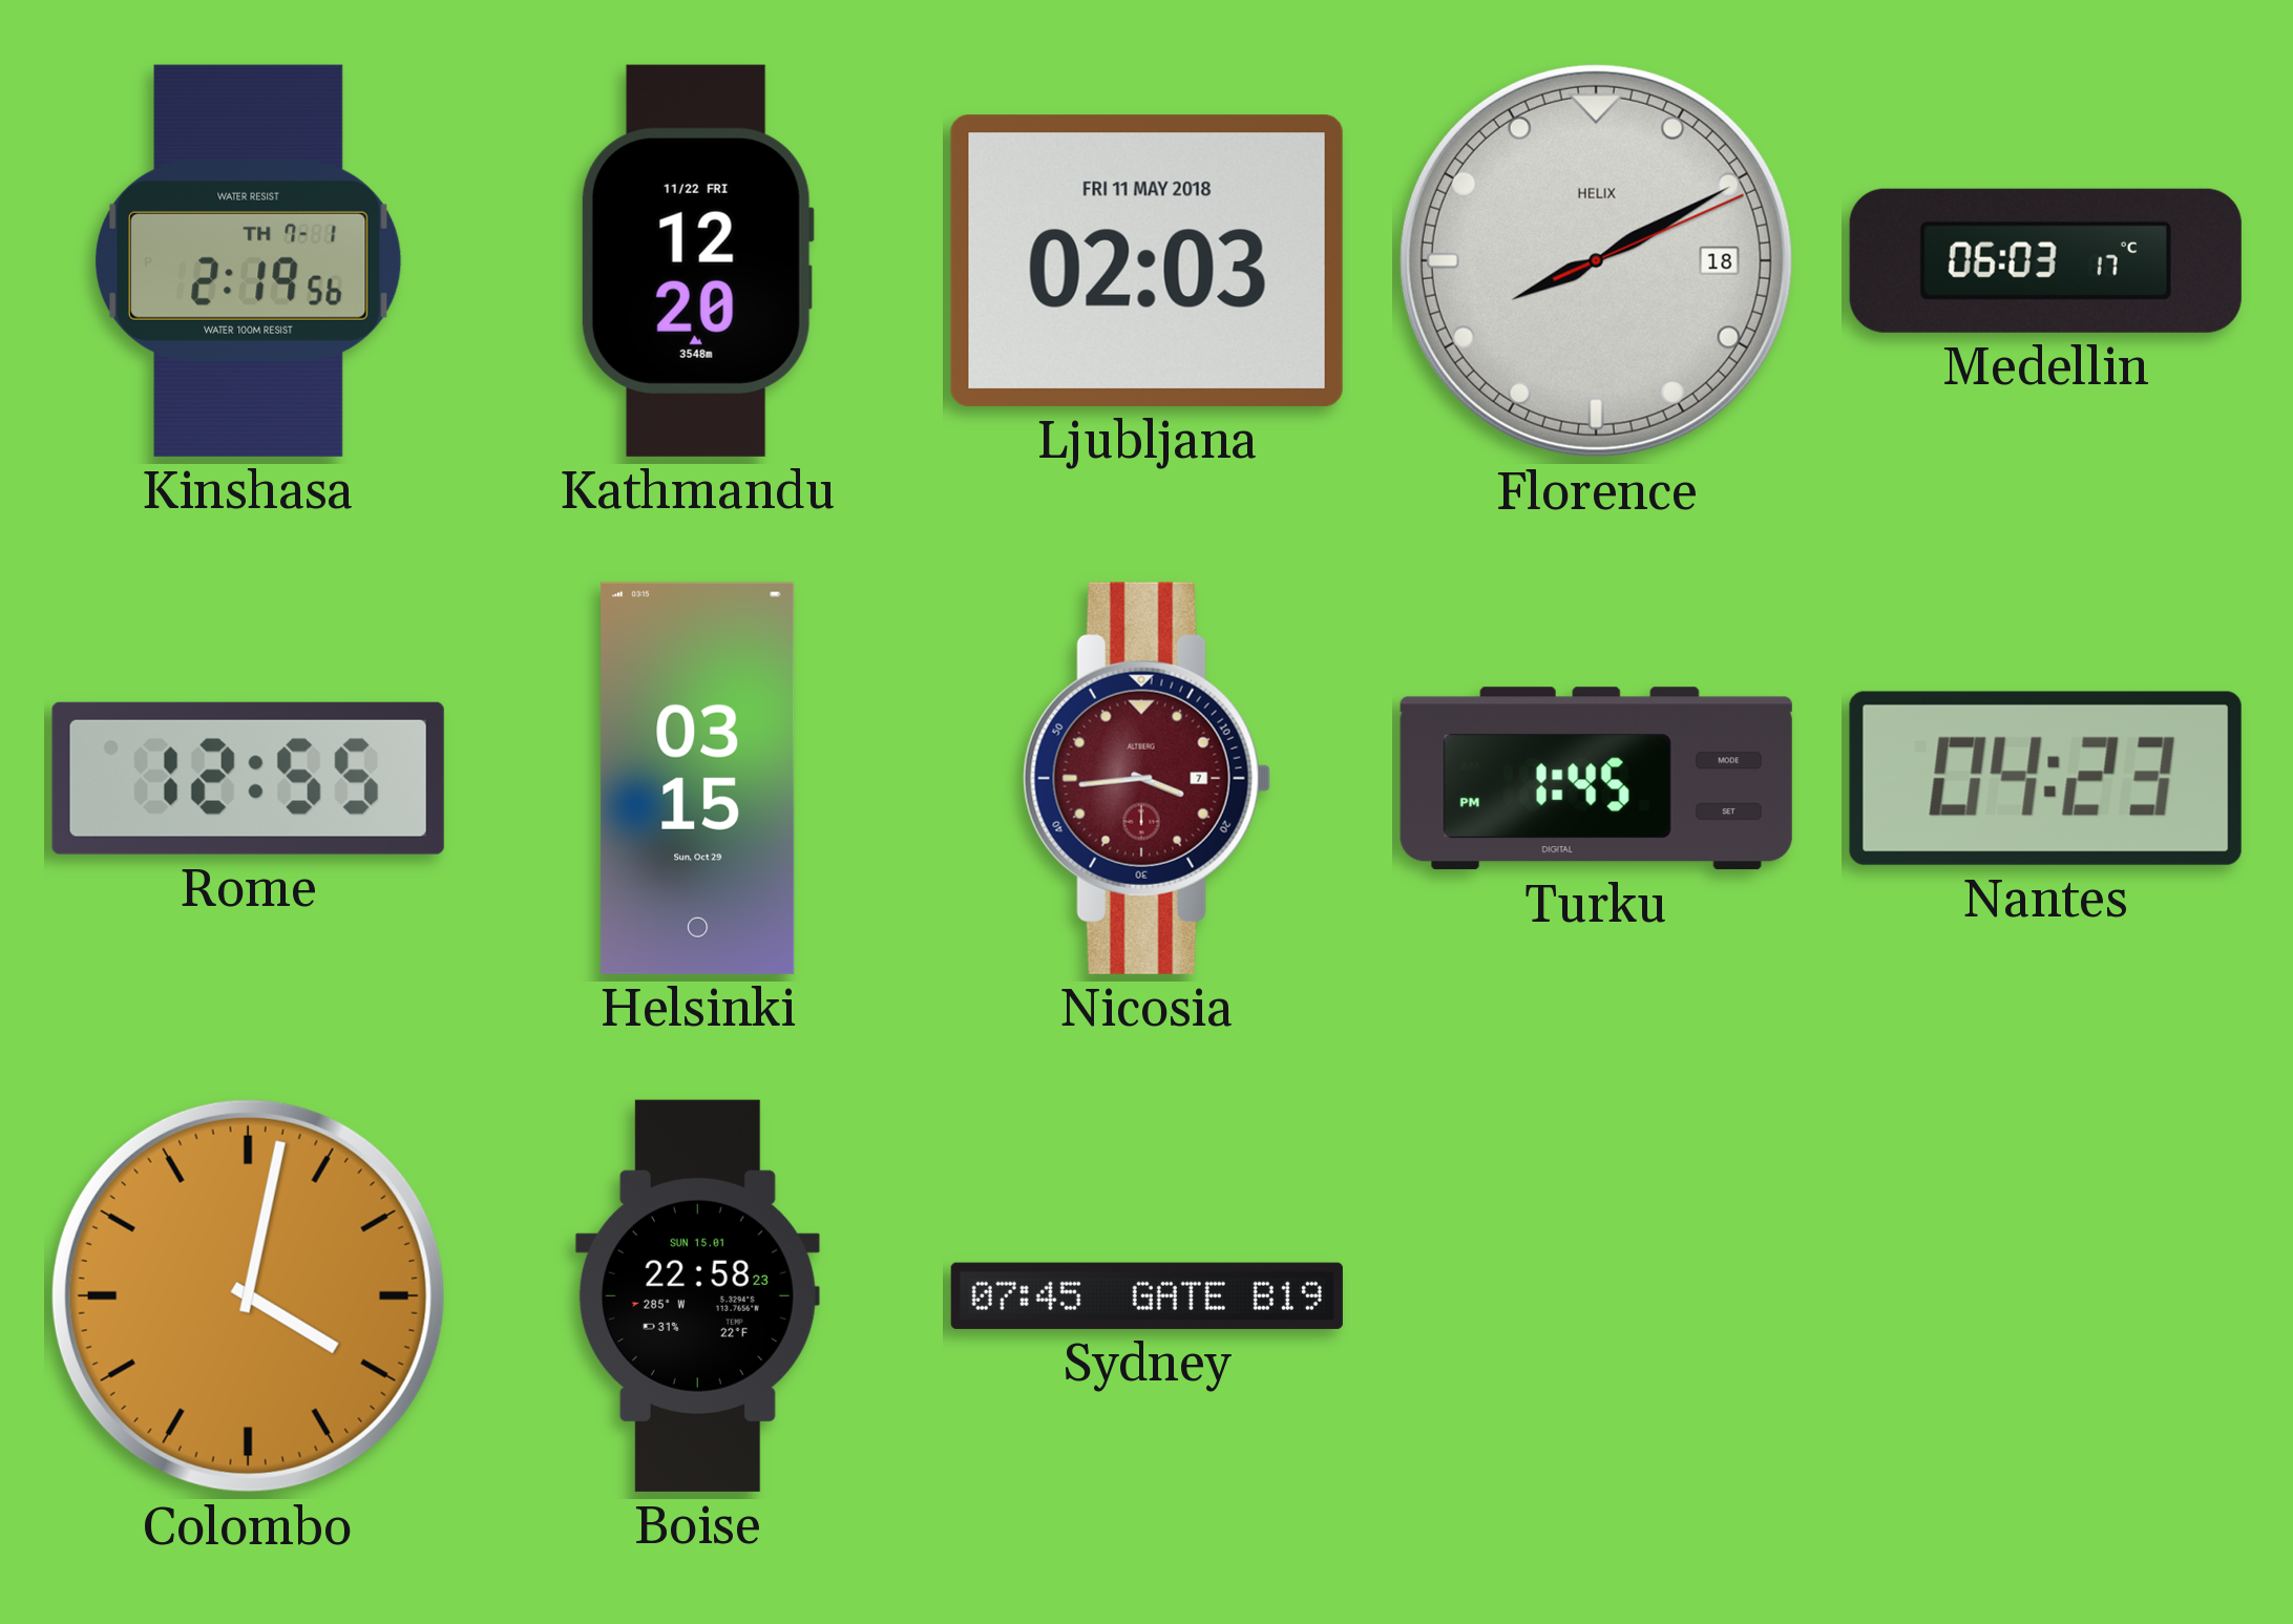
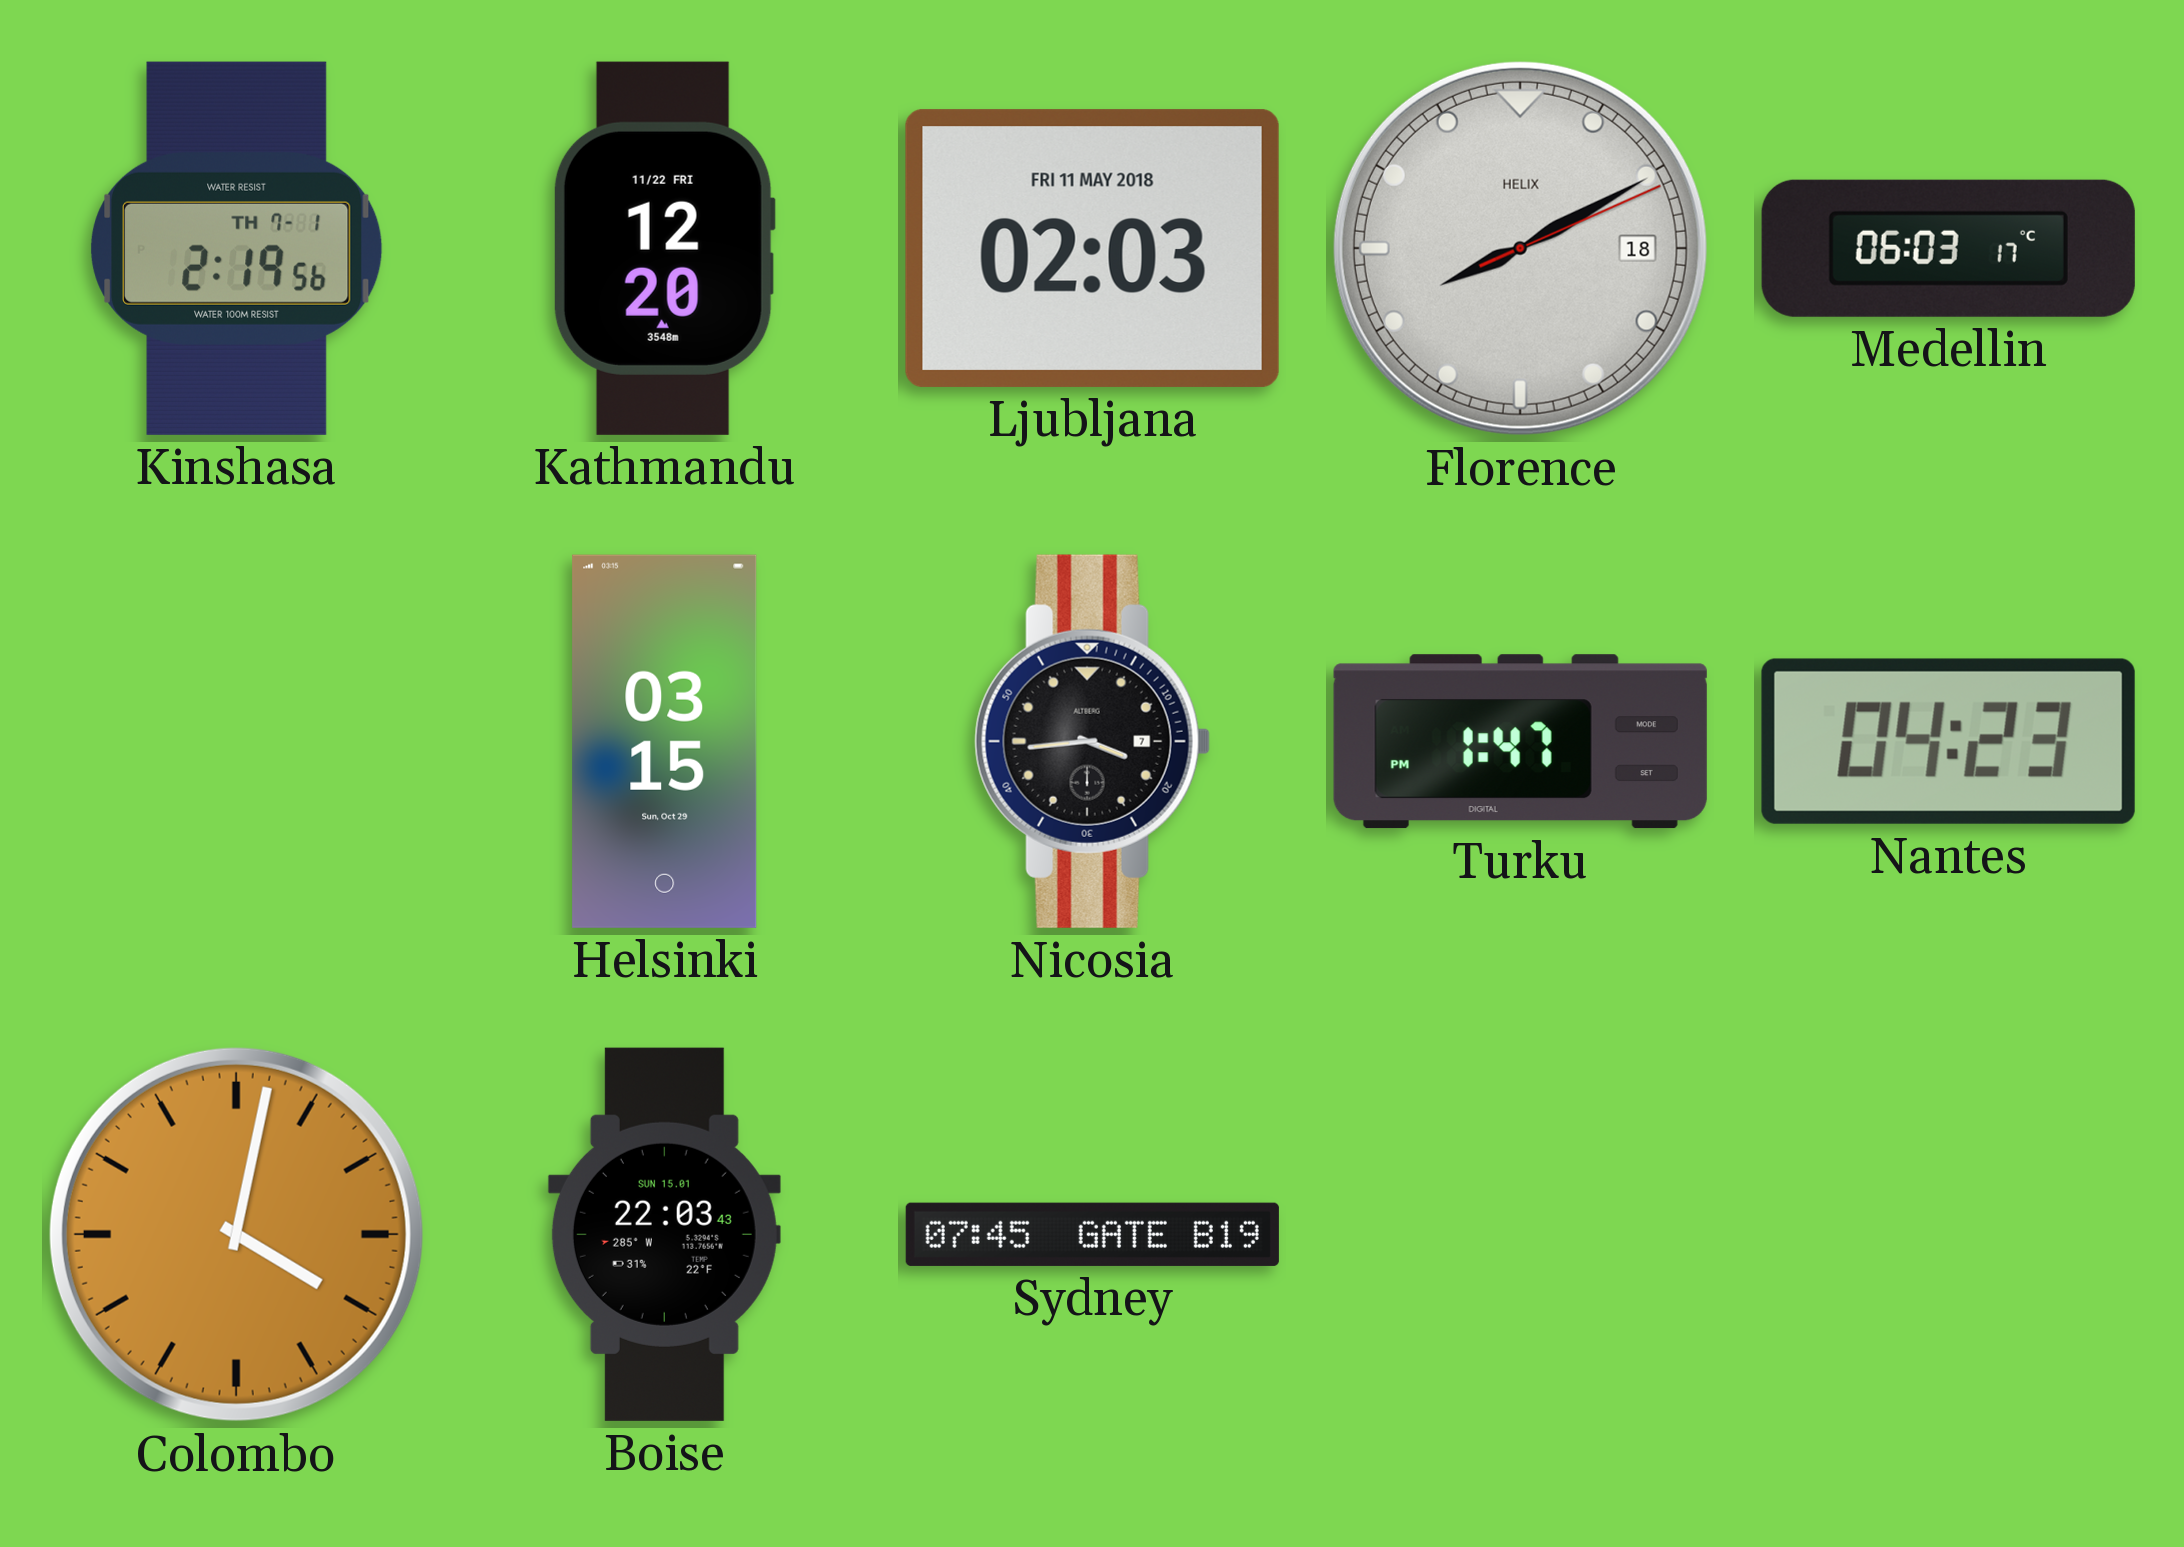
Rome: 12:55 -> none (248, 778)
Nicosia dial: burgundy -> black (1092, 741)
Turku: 1:45 -> 1:47 (1520, 742)
Boise: 22:58 -> 22:03 (664, 1234)
